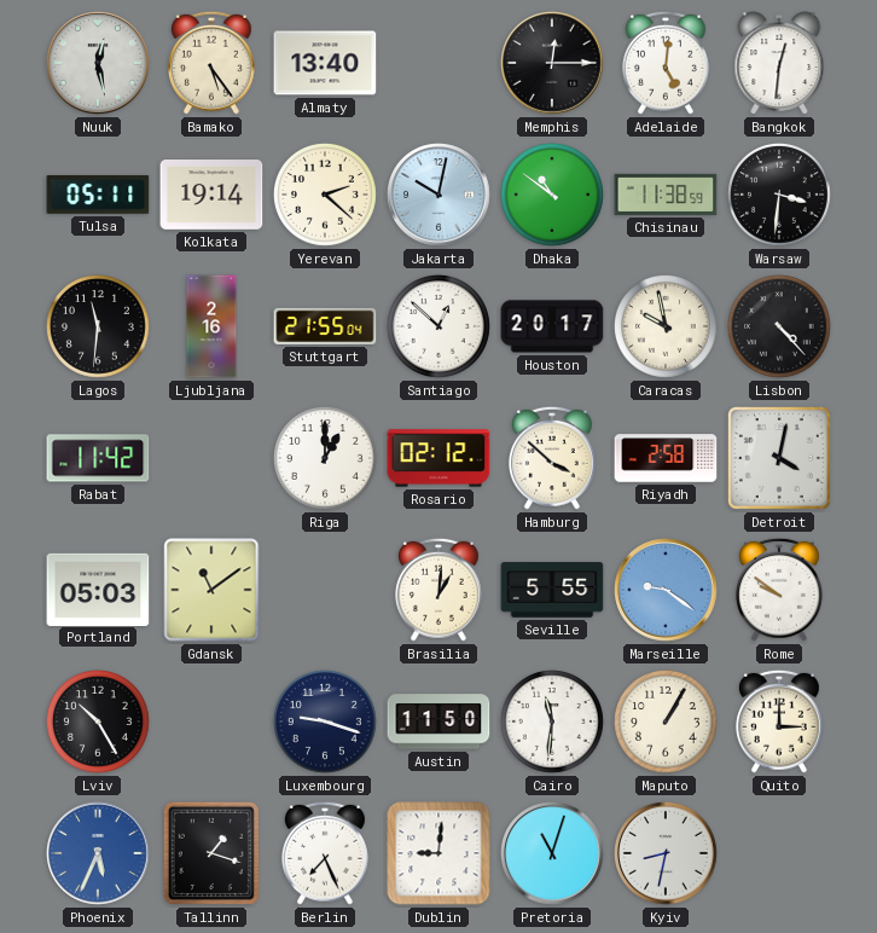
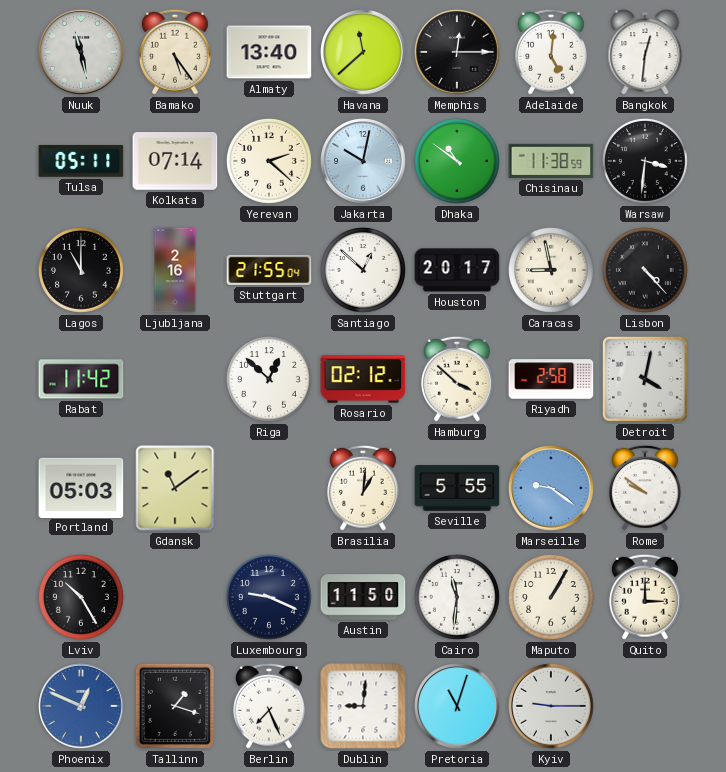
Nuuk: 12:28 -> 11:28 (81, 52)
Havana: none -> 11:38 (363, 52)
Kolkata: 19:14 -> 07:14 (175, 162)
Lagos: 11:31 -> 11:00 (81, 270)
Caracas: 9:58 -> 8:58 (551, 270)
Riga: 1:00 -> 12:52 (269, 379)
Luxembourg: 9:18 -> 9:19 (269, 597)
Phoenix: 5:34 -> 12:49 (81, 706)
Kyiv: 8:32 -> 9:15 (551, 706)
